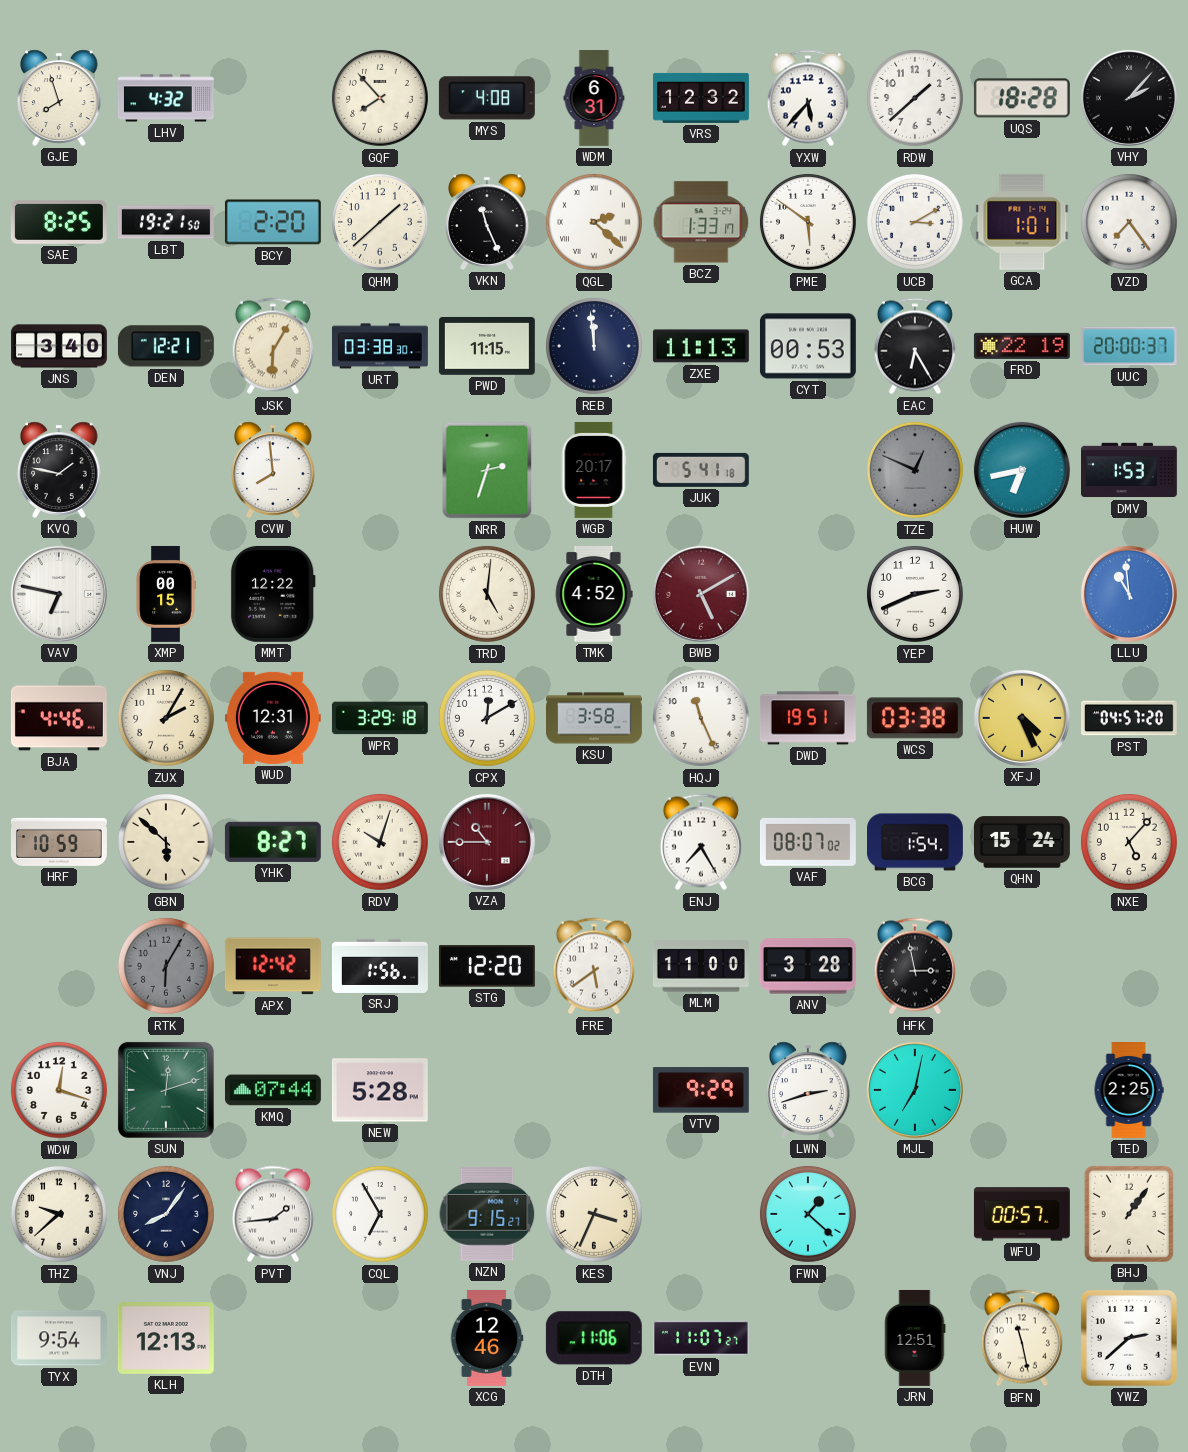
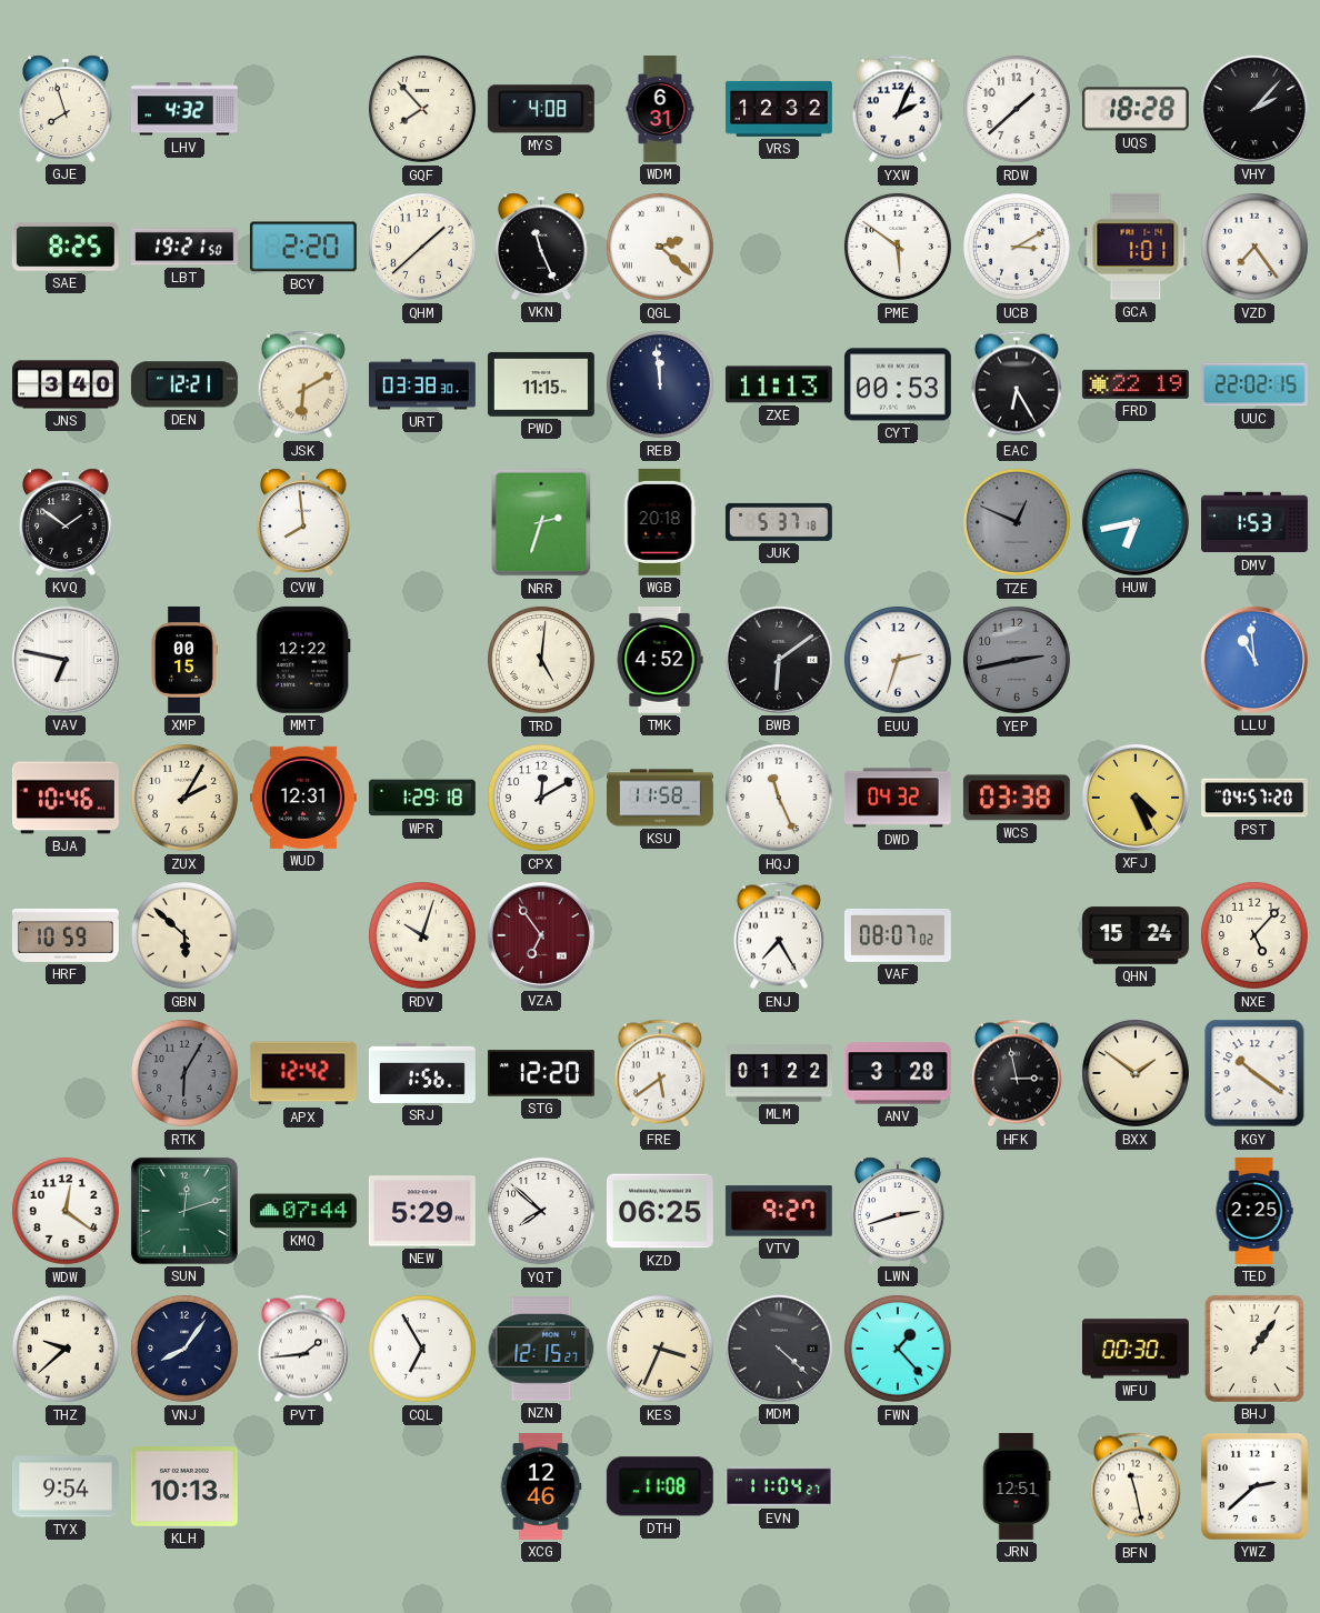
YXW: 5:37 -> 2:04 (898, 109)
BCZ: 1:33 -> none (701, 222)
JSK: 6:05 -> 6:10 (303, 384)
UUC: 20:00 -> 22:02 (1254, 384)
KVQ: 1:47 -> 1:51 (66, 522)
WGB: 20:17 -> 20:18 (660, 522)
JUK: 5:41 -> 5:37 (779, 522)
BWB: 5:10 -> 6:09 (779, 660)
BWB dial: burgundy -> black (779, 660)
EUU: none -> 2:33 (898, 660)
YEP: 2:41 -> 2:43 (1017, 660)
YEP dial: white -> grey (1017, 660)
BJA: 4:46 -> 10:46 (66, 798)
WPR: 3:29 -> 1:29 (422, 798)
KSU: 3:58 -> 11:58 (661, 798)
DWD: 19:51 -> 04:32 (898, 798)
YHK: 8:27 -> none (273, 842)
VZA: 10:45 -> 6:54 (541, 935)
BCG: 1:54 -> none (916, 842)
MLM: 11:00 -> 01:22 (779, 1073)
BXX: none -> 1:51 (1136, 1073)
KGY: none -> 10:21 (1254, 1073)
WDW: 12:18 -> 12:21 (66, 1211)
NEW: 5:28 -> 5:29 (422, 1211)
YQT: none -> 7:52 (541, 1211)
KZD: none -> 06:25 (660, 1211)
VTV: 9:29 -> 9:27 (779, 1211)
MJL: 7:02 -> none (915, 1090)
NZN: 9:15 -> 12:15 (541, 1349)
MDM: none -> 4:22 (779, 1349)
FWN: 1:22 -> 1:23 (898, 1349)
WFU: 00:57 -> 00:30 (1136, 1349)
KLH: 12:13 -> 10:13 (184, 1487)
DTH: 11:06 -> 11:08 (660, 1486)
EVN: 11:07 -> 11:04 (779, 1486)
